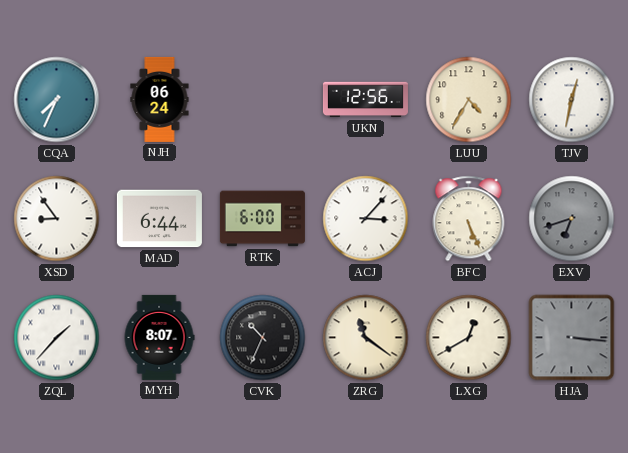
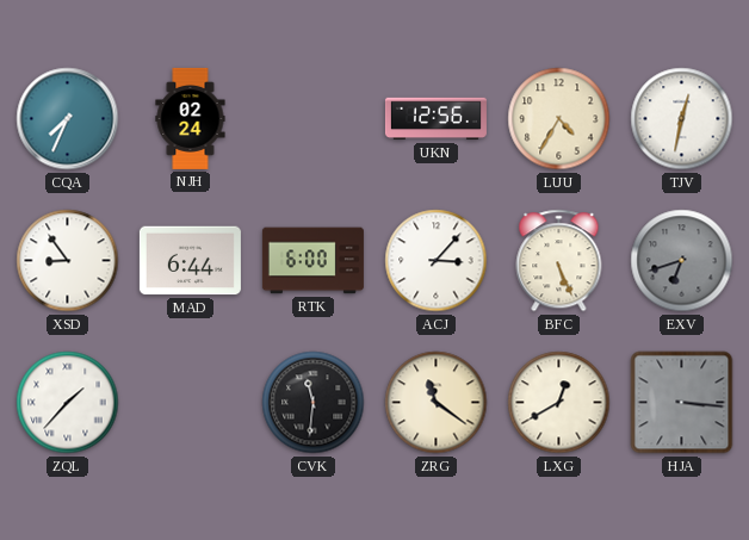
NJH: 06:24 -> 02:24 (191, 118)
MYH: 8:07 -> none (159, 337)
CVK: 10:34 -> 11:31 (314, 403)
